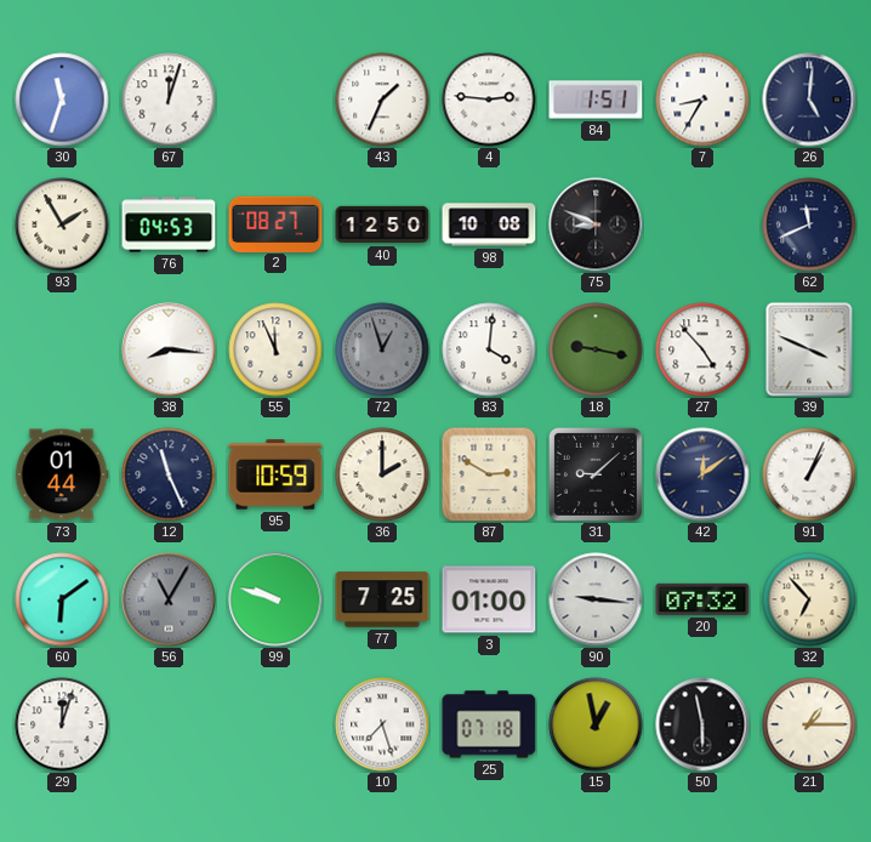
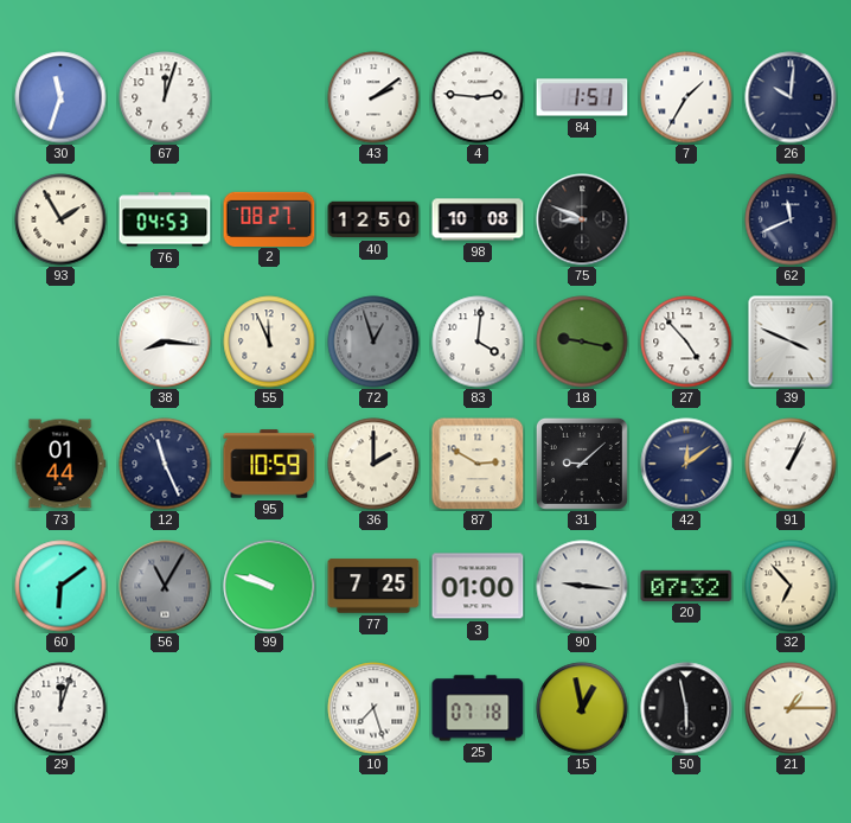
43: 1:34 -> 2:09 (373, 97)
7: 8:35 -> 1:35 (686, 97)
26: 5:01 -> 10:01 (791, 97)
